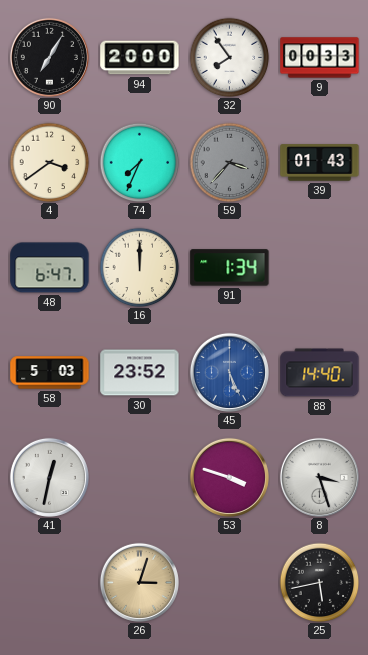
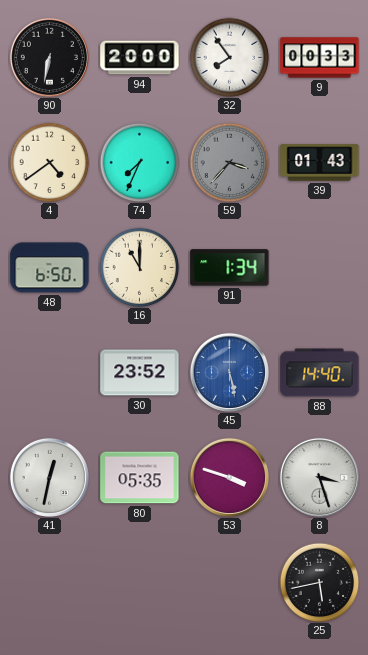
90: 7:05 -> 6:32 (49, 57)
4: 3:39 -> 4:39 (49, 162)
48: 6:47 -> 6:50 (50, 268)
16: 12:00 -> 11:00 (139, 267)
58: 5:03 -> none (50, 373)
45: 5:26 -> 5:28 (229, 372)
80: none -> 05:35 (140, 478)
26: 3:03 -> none (139, 582)
